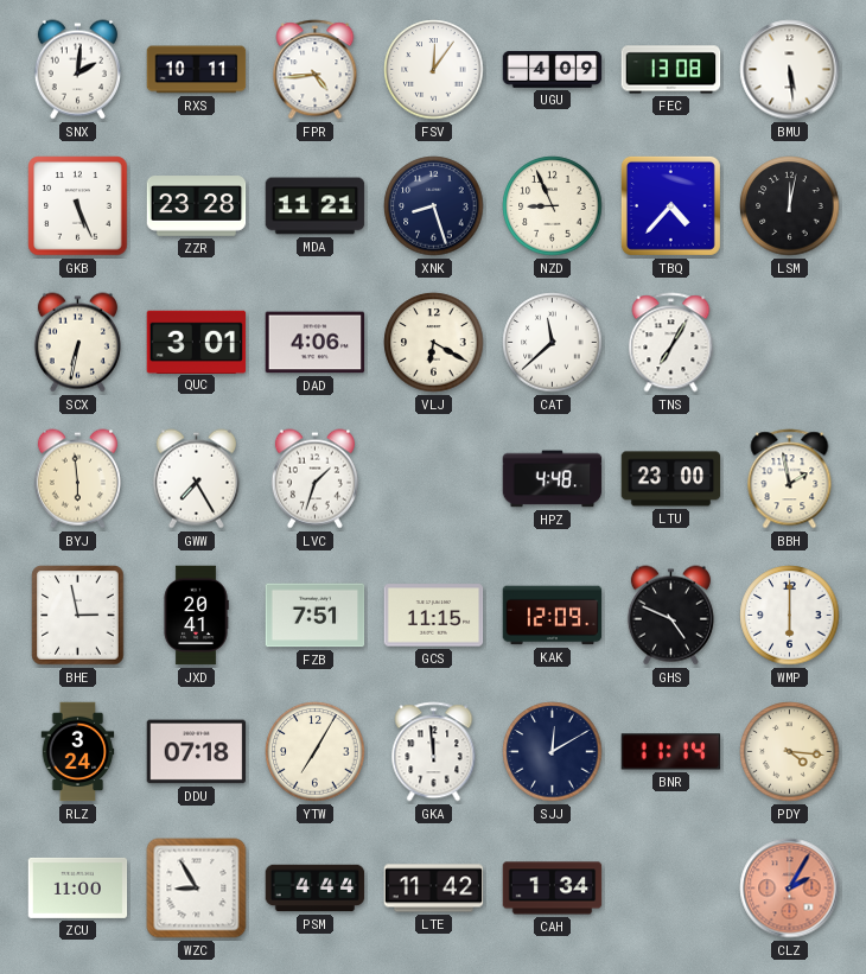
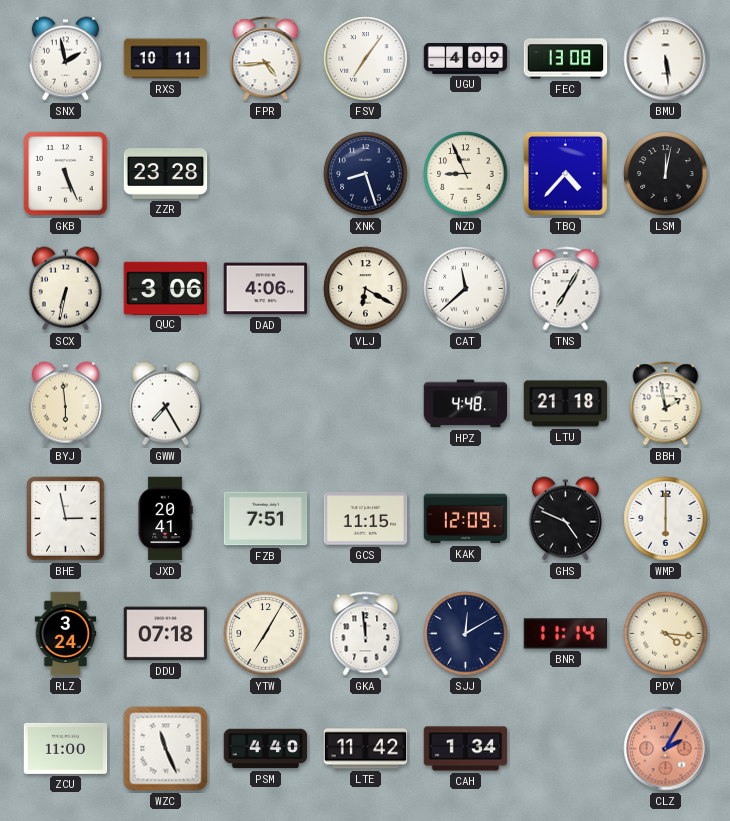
SNX: 2:01 -> 1:58 (65, 59)
FSV: 12:06 -> 7:06 (366, 59)
MDA: 11:21 -> none (316, 206)
QUC: 3:01 -> 3:06 (166, 288)
LVC: 1:33 -> none (314, 479)
LTU: 23:00 -> 21:18 (566, 404)
WZC: 8:55 -> 11:26 (166, 749)
PSM: 4:44 -> 4:40 (266, 749)
